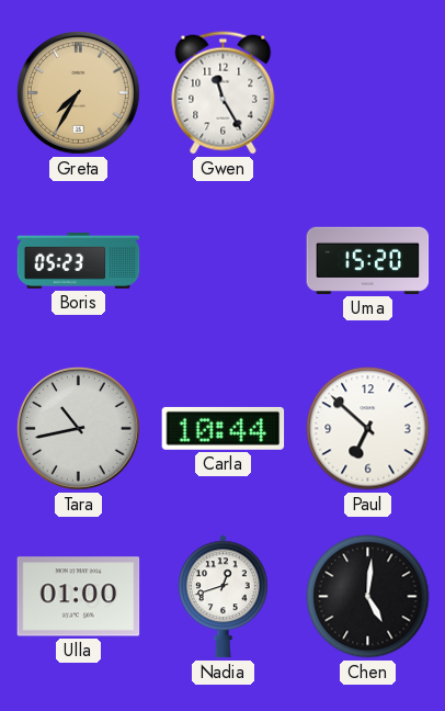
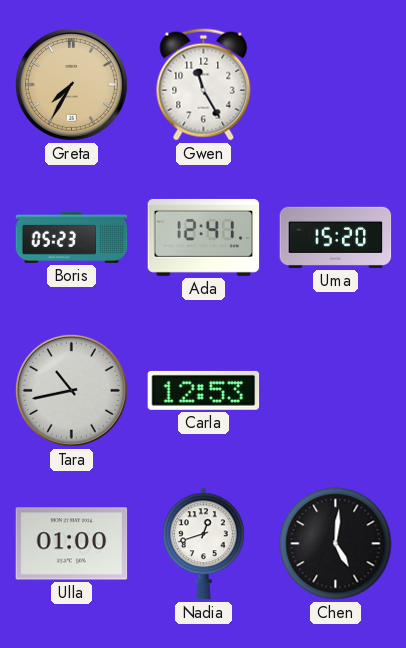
Ada: none -> 12:41 (204, 237)
Carla: 10:44 -> 12:53 (204, 390)
Paul: 6:52 -> none (368, 429)
